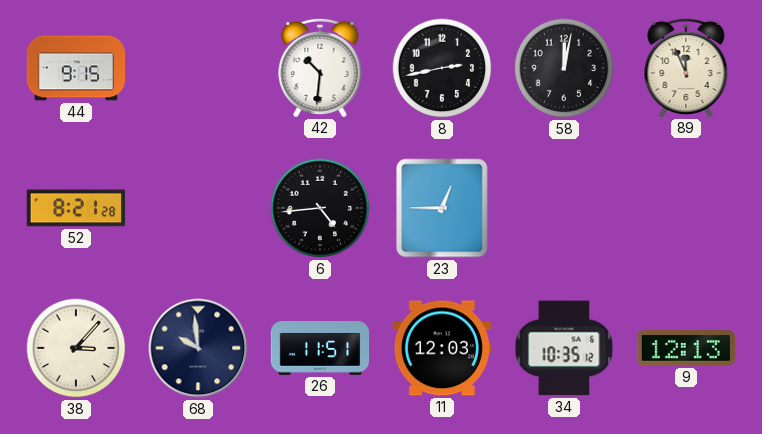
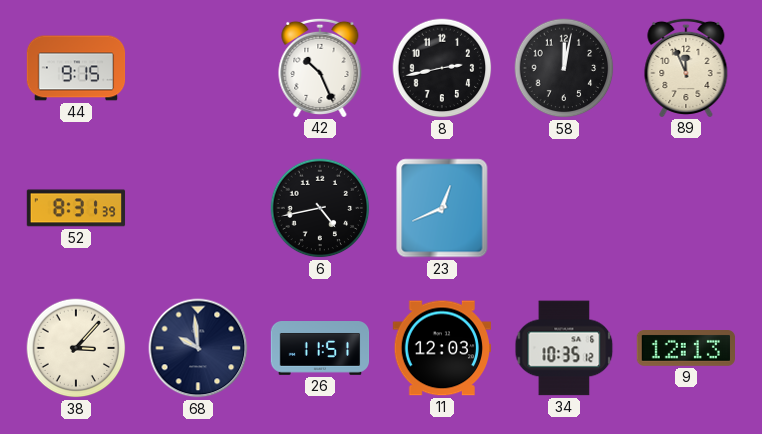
42: 10:31 -> 10:26 (320, 67)
52: 8:21 -> 8:31 (76, 208)
6: 4:44 -> 4:43 (320, 208)
23: 12:45 -> 12:41 (442, 208)
